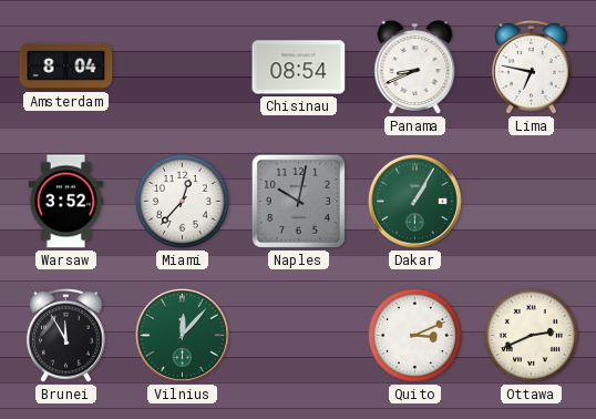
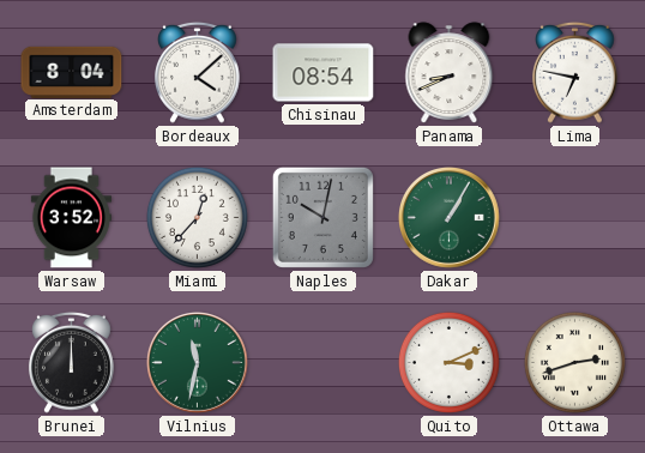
Bordeaux: none -> 4:08 (198, 72)
Brunei: 11:55 -> 12:00 (72, 362)
Vilnius: 12:07 -> 11:32 (198, 363)
Ottawa: 2:41 -> 2:42 (574, 362)
